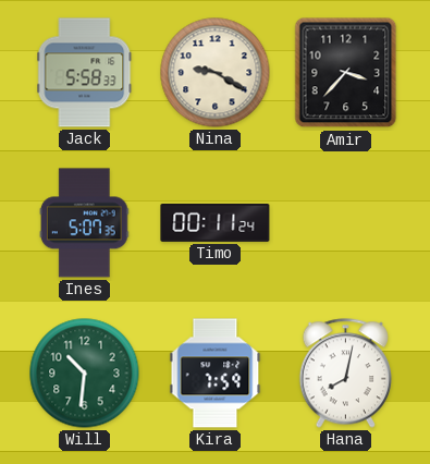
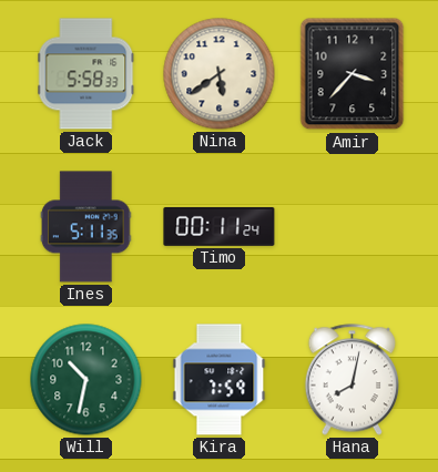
Nina: 9:20 -> 5:39 (220, 74)
Ines: 5:07 -> 5:11 (85, 227)
Will: 10:31 -> 10:32 (86, 380)
